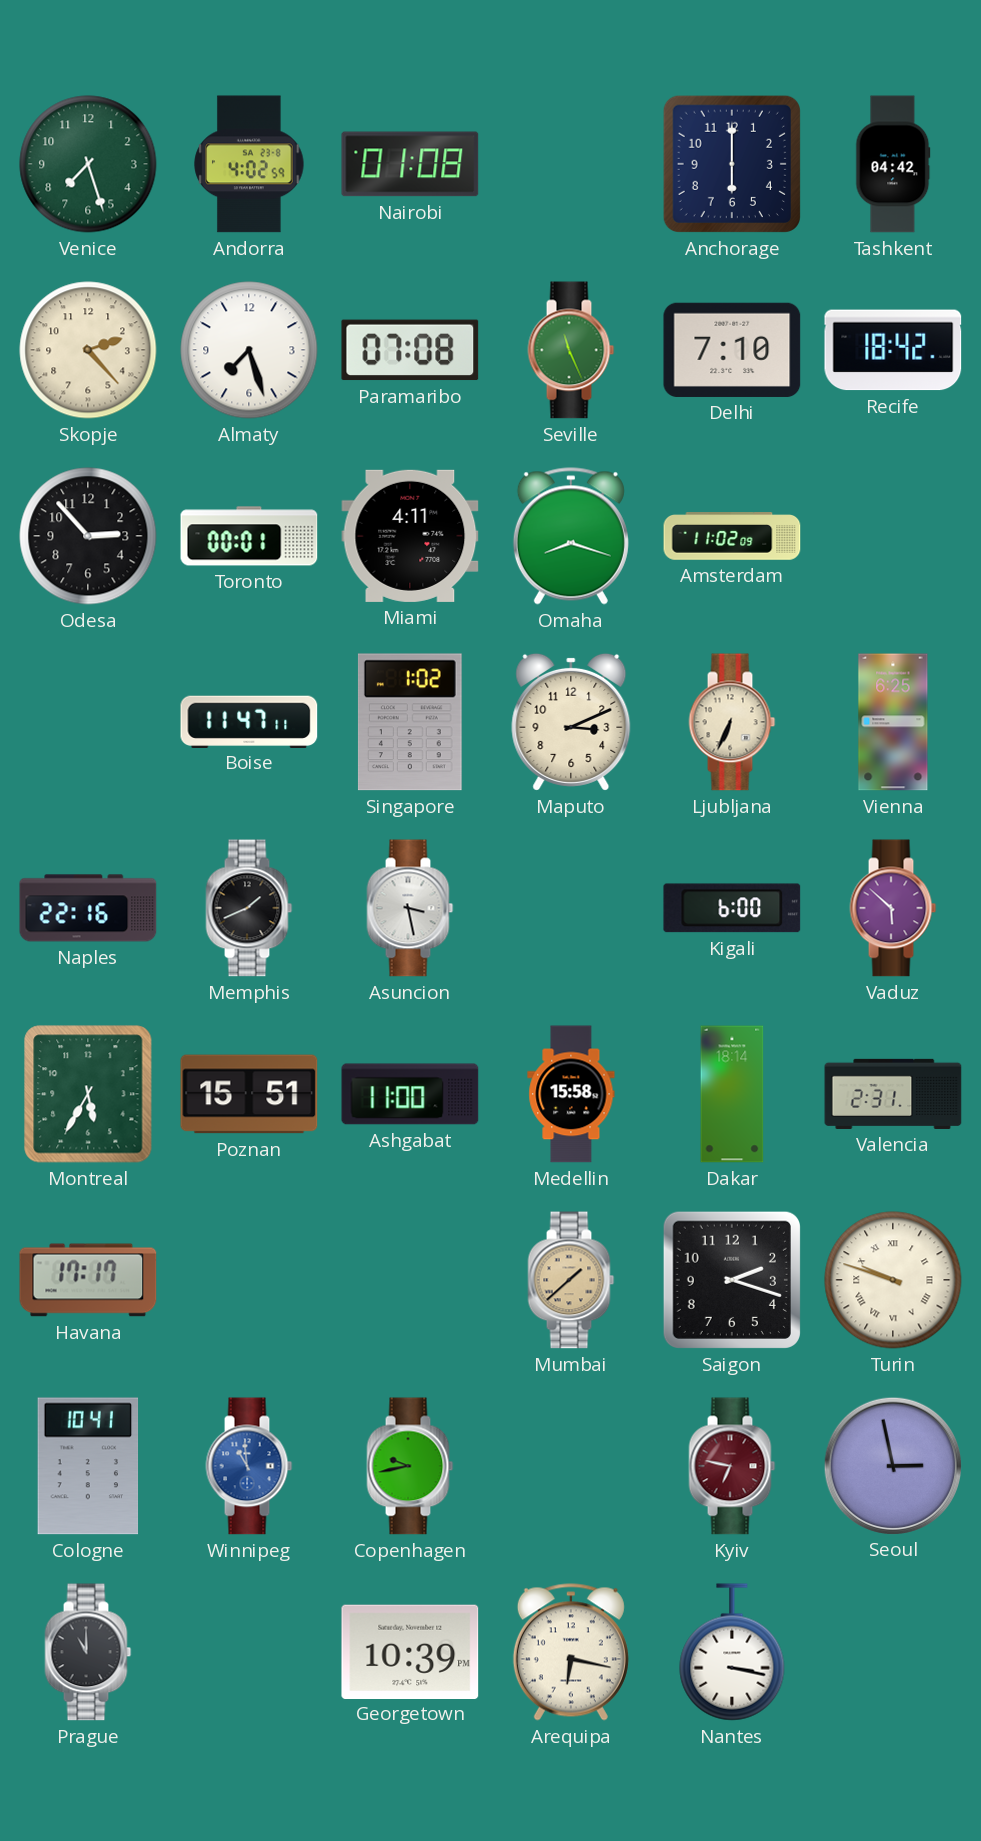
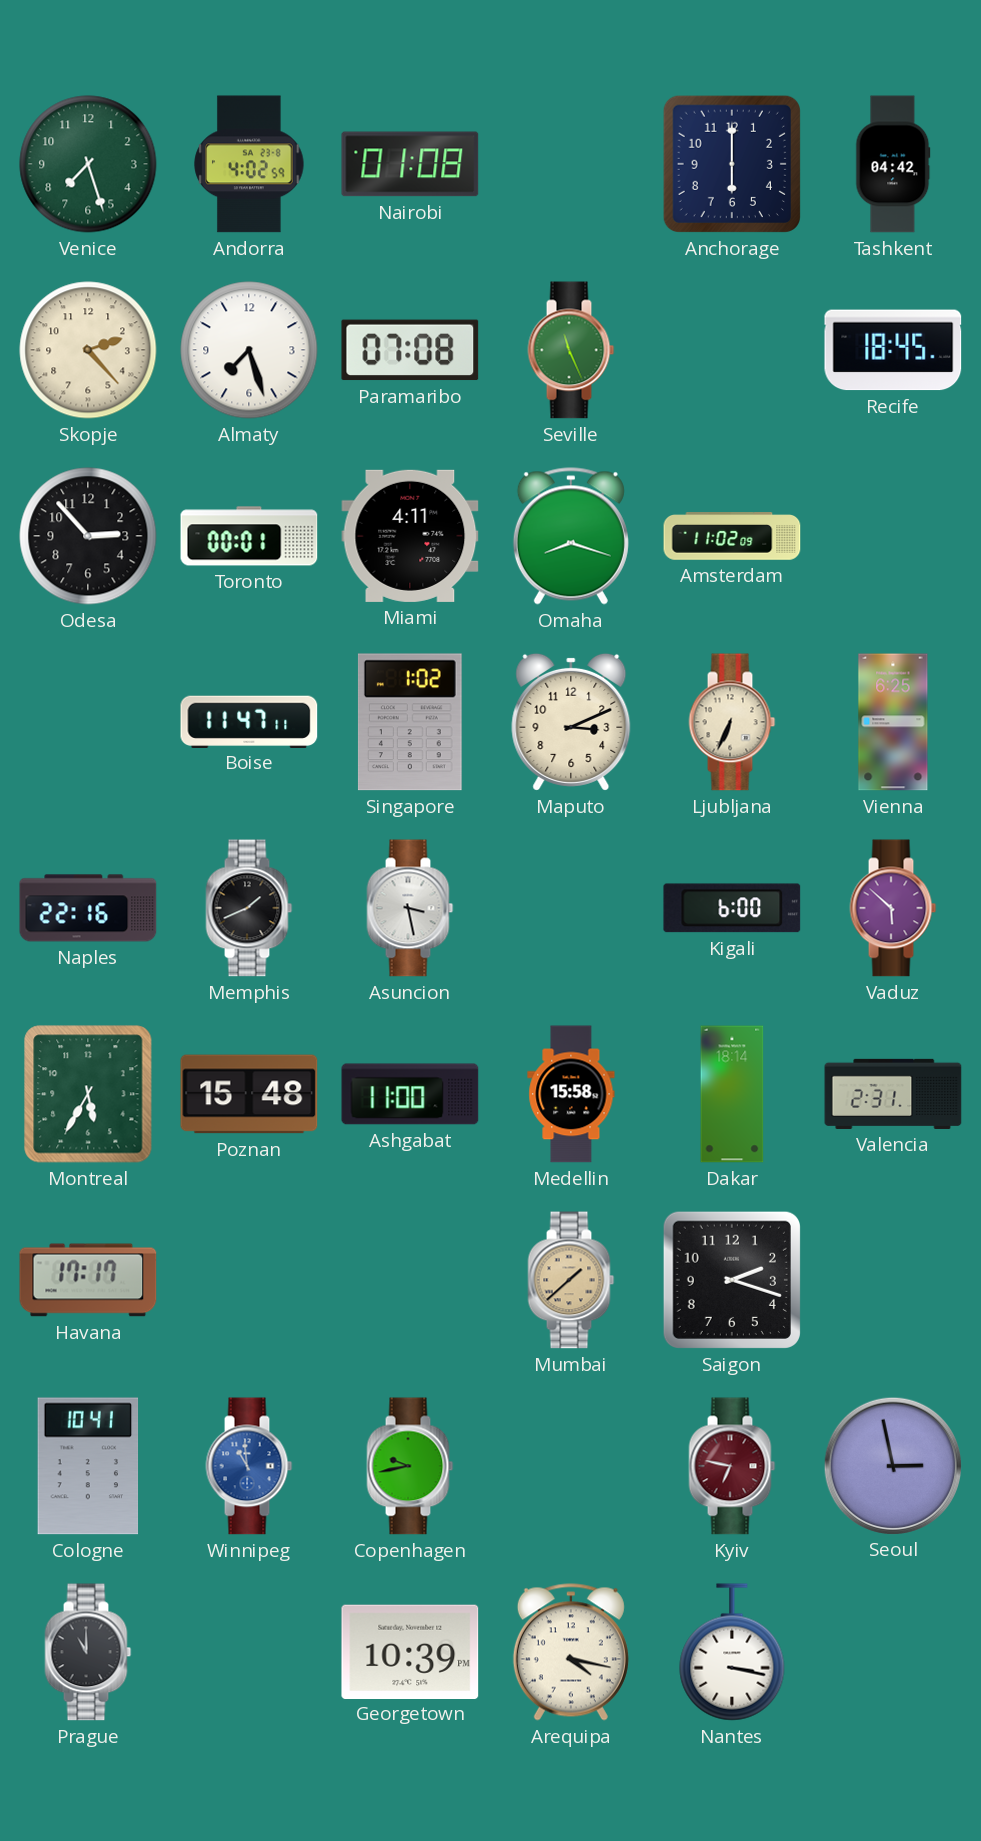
Delhi: 7:10 -> none (732, 350)
Recife: 18:42 -> 18:45 (893, 350)
Poznan: 15:51 -> 15:48 (249, 1094)
Turin: 9:48 -> none (893, 1280)
Arequipa: 6:17 -> 4:17 (571, 1652)
